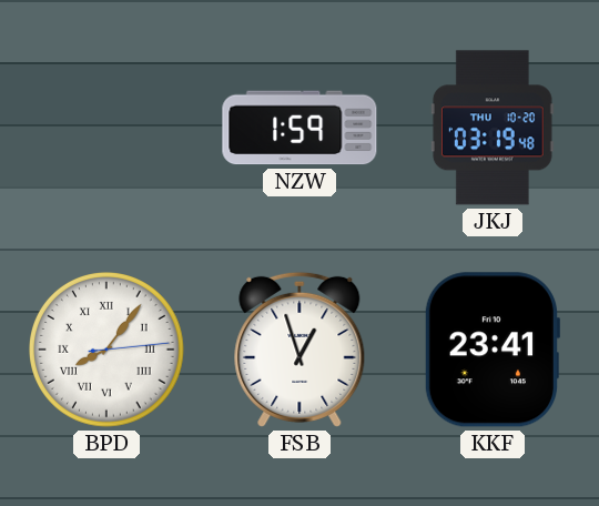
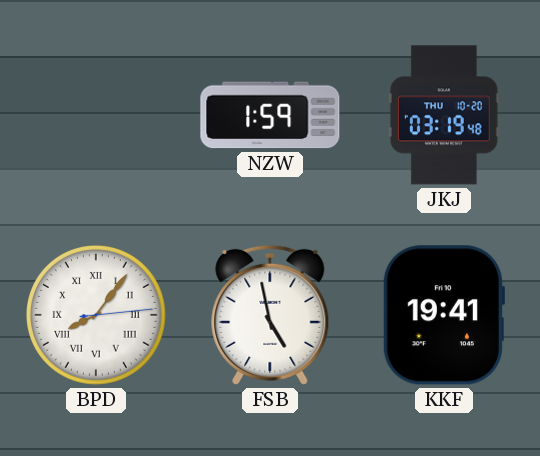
FSB: 12:57 -> 4:58 (270, 315)
KKF: 23:41 -> 19:41 (443, 315)
